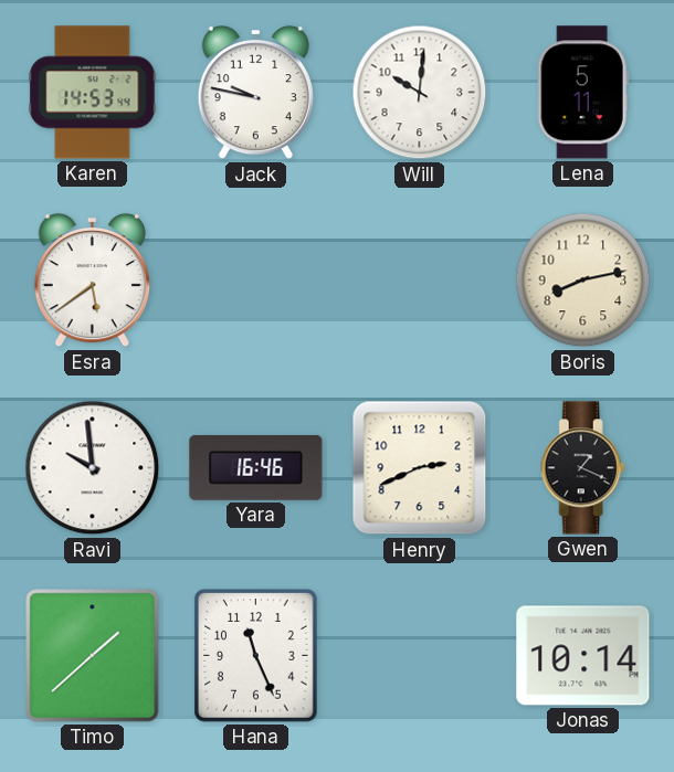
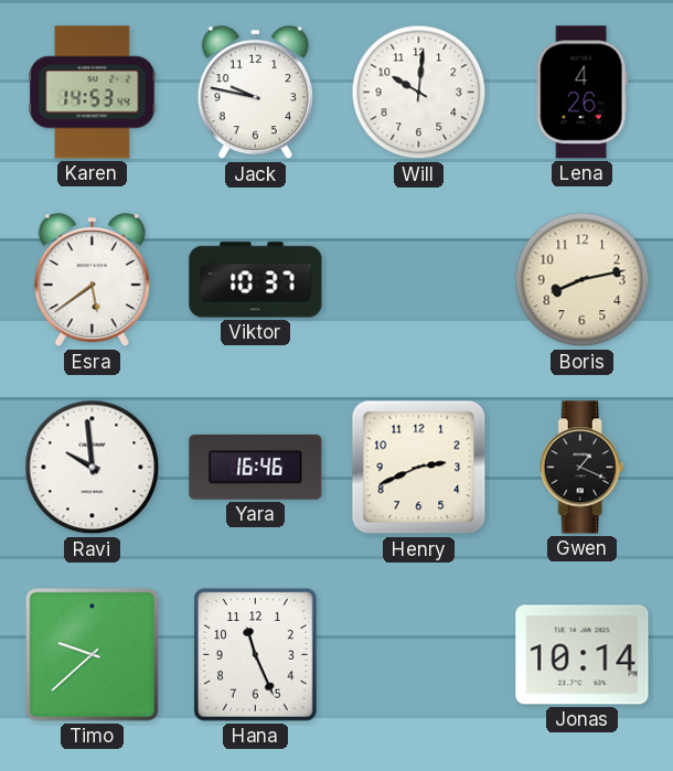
Lena: 5:11 -> 4:26 (581, 93)
Viktor: none -> 10:37 (256, 280)
Timo: 1:38 -> 9:38 (93, 655)
